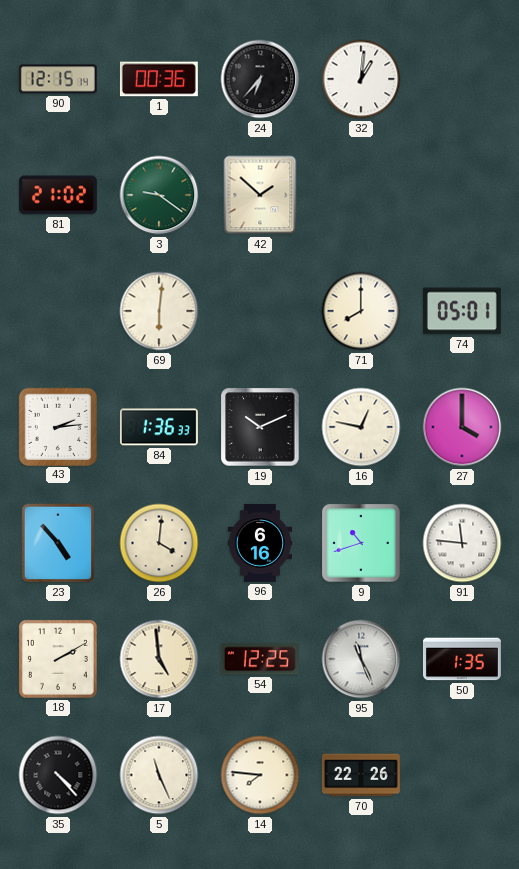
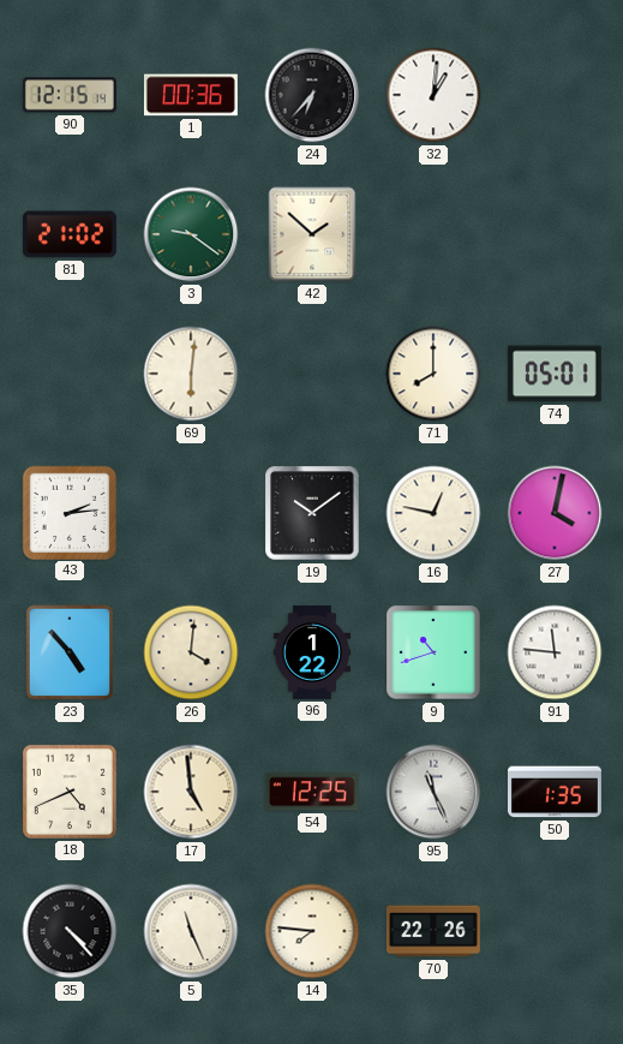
84: 1:36 -> none (159, 427)
19: 10:11 -> 10:09 (312, 513)
27: 4:00 -> 4:02 (555, 513)
96: 6:16 -> 1:22 (312, 652)
18: 2:10 -> 4:41 (70, 792)
